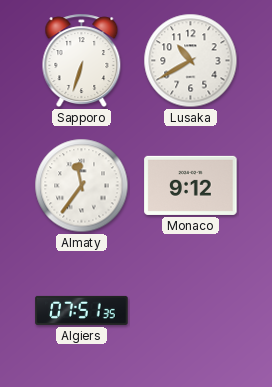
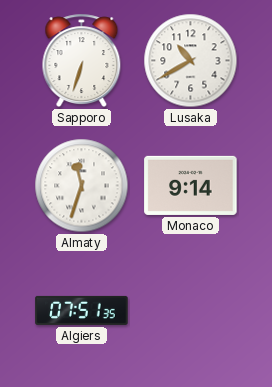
Almaty: 11:36 -> 11:33 (82, 186)
Monaco: 9:12 -> 9:14 (191, 185)
